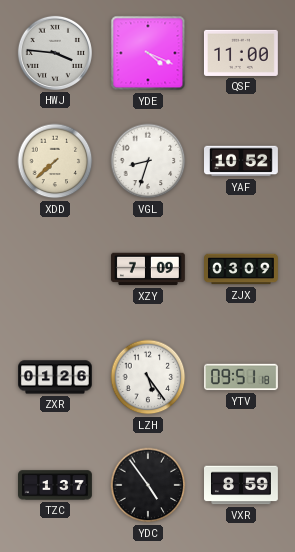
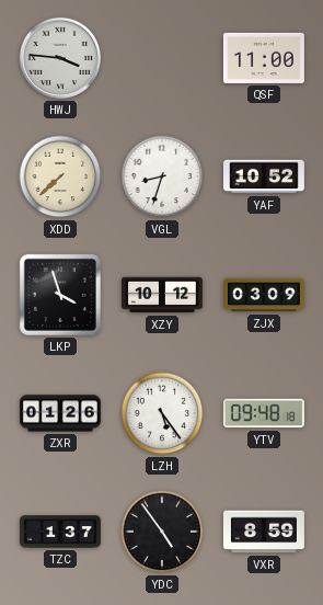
YDE: 4:19 -> none (148, 53)
LKP: none -> 3:57 (60, 295)
XZY: 7:09 -> 10:12 (162, 295)
YTV: 09:51 -> 09:48 (264, 413)
